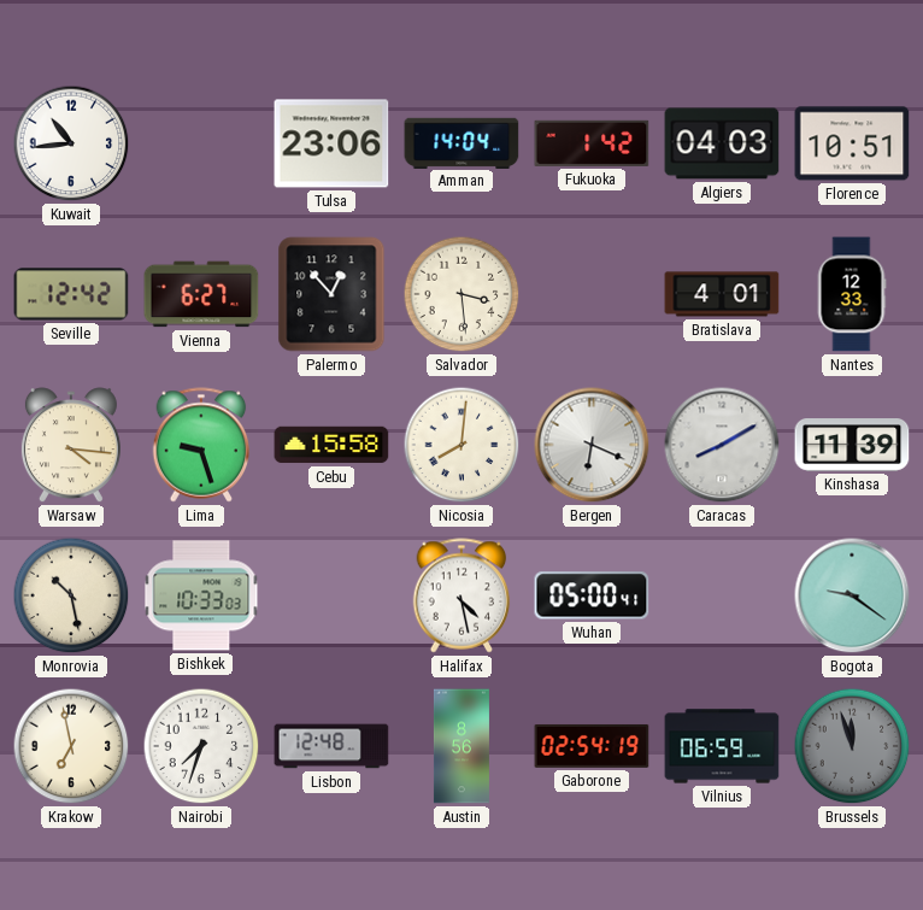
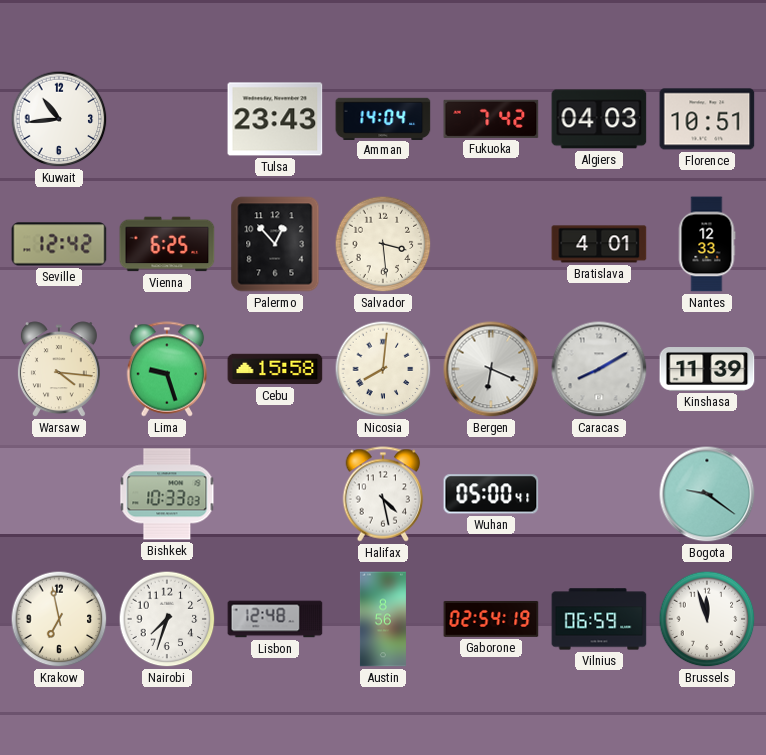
Tulsa: 23:06 -> 23:43 (275, 119)
Fukuoka: 1:42 -> 7:42 (491, 119)
Vienna: 6:27 -> 6:25 (167, 244)
Monrovia: 10:28 -> none (71, 595)
Brussels dial: grey -> white (707, 619)
